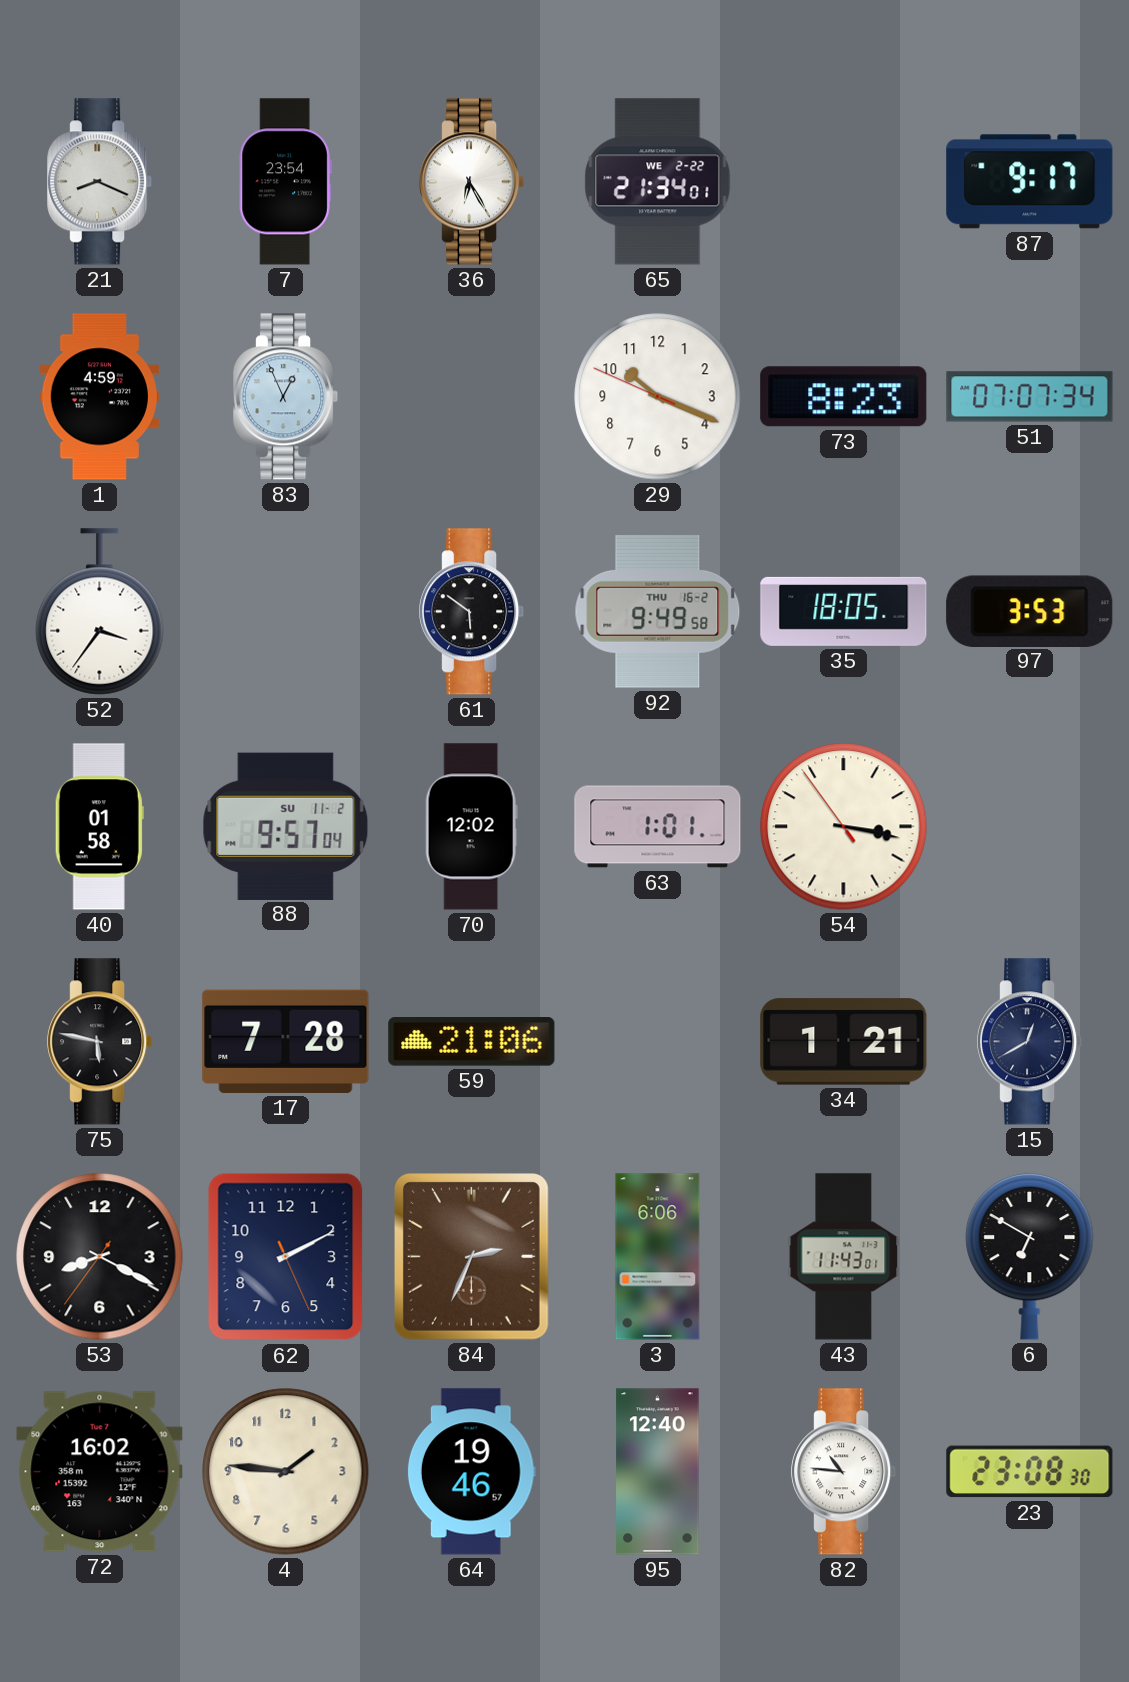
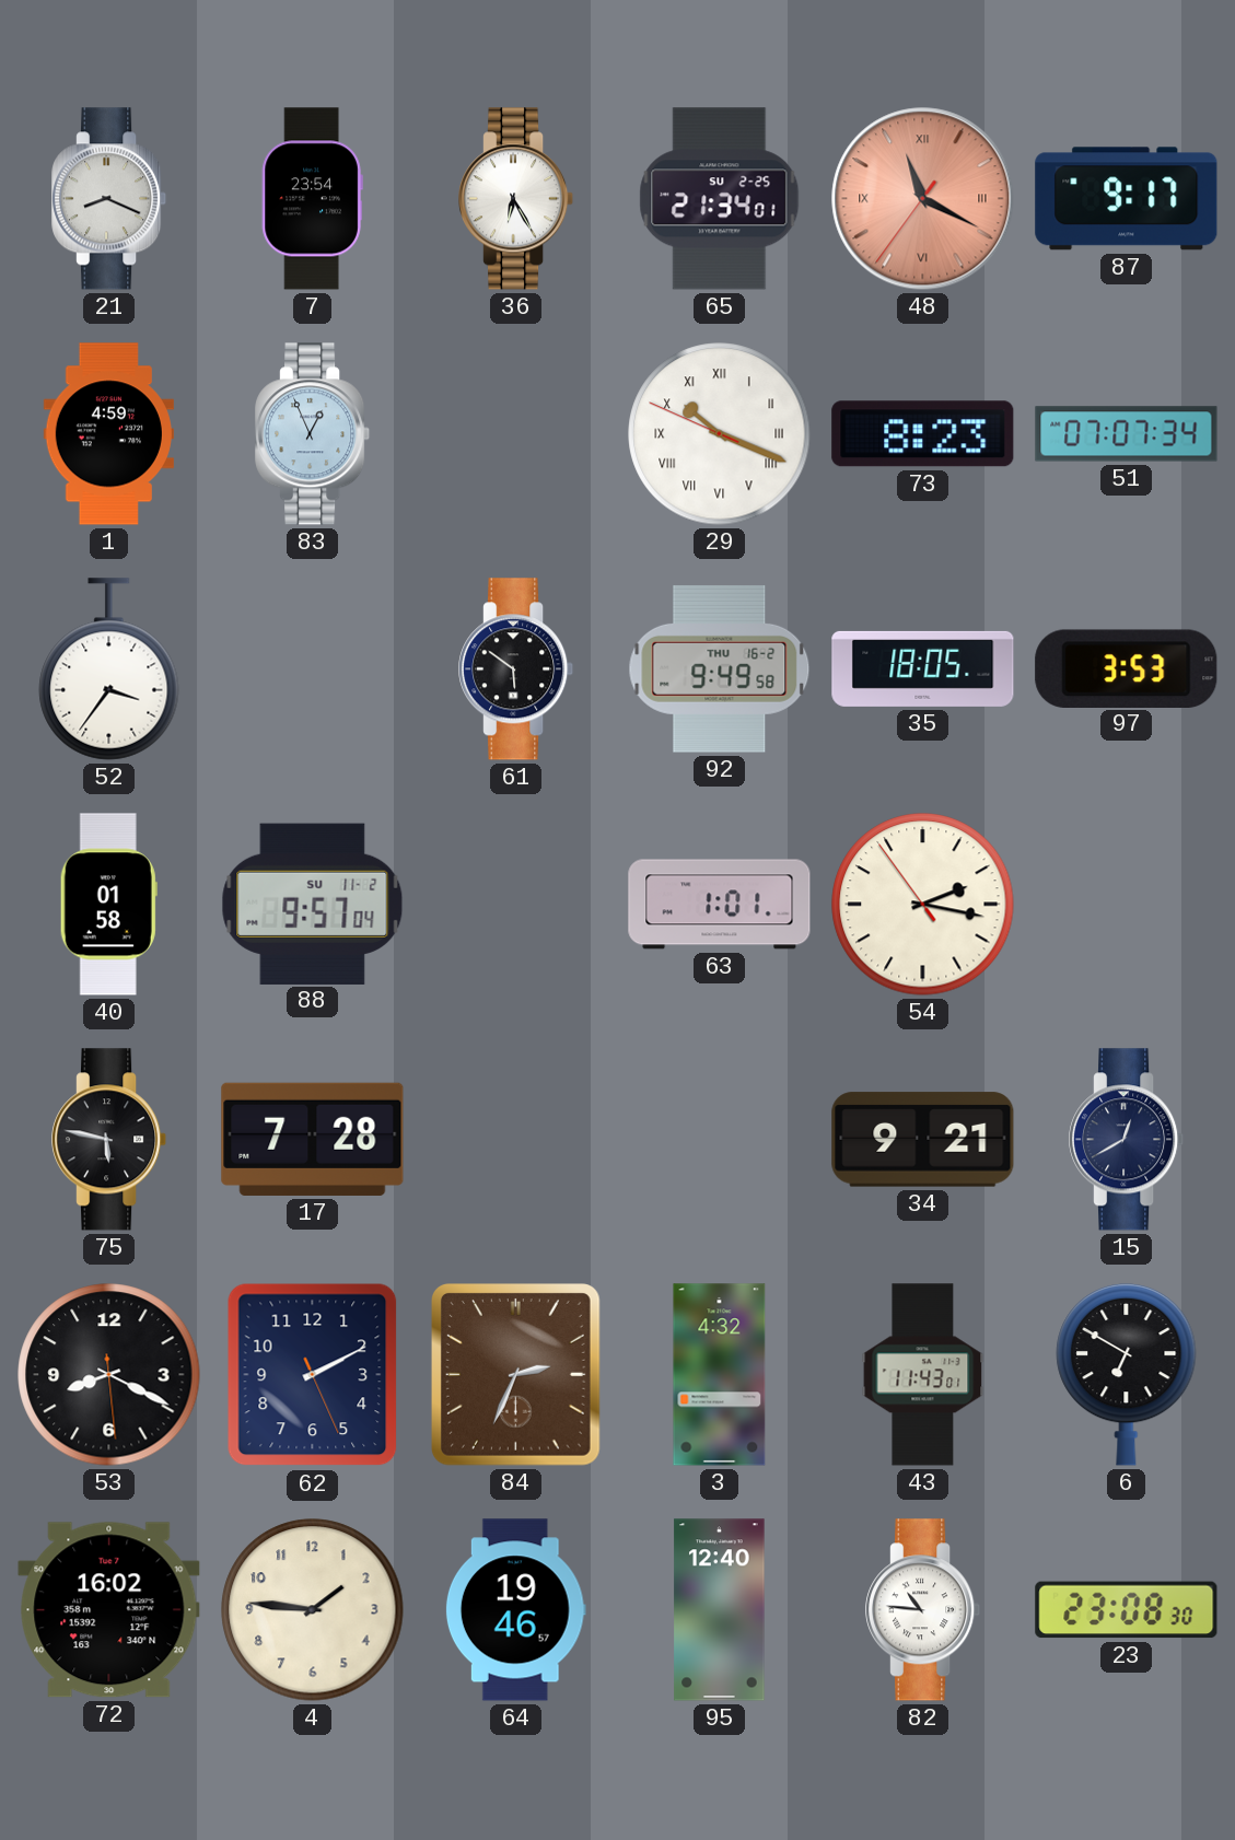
65 date: WE 2-22 -> SU 2-25 (720, 199)
48: none -> 11:19 (923, 199)
29 numerals: Arabic -> Roman (720, 434)
70: 12:02 -> none (471, 827)
54: 3:16 -> 2:16 (923, 905)
59: 21:06 -> none (472, 1042)
34: 1:21 -> 9:21 (923, 1140)
53: 8:19:36 -> 8:19:29 (109, 1375)
3: 6:06 -> 4:32 (720, 1375)
